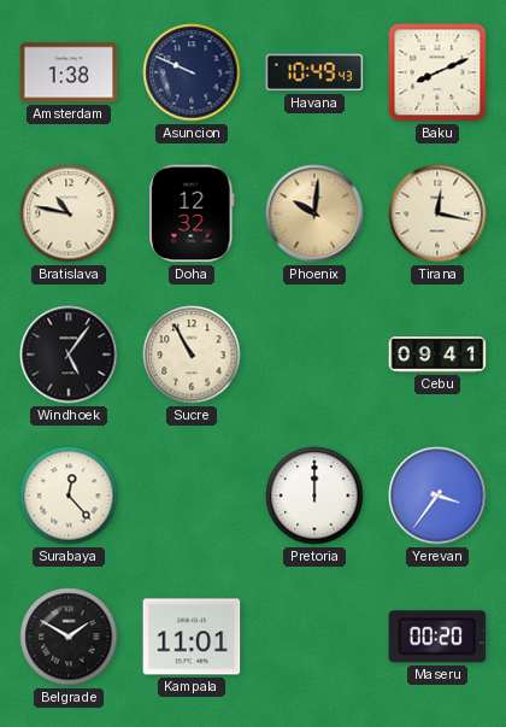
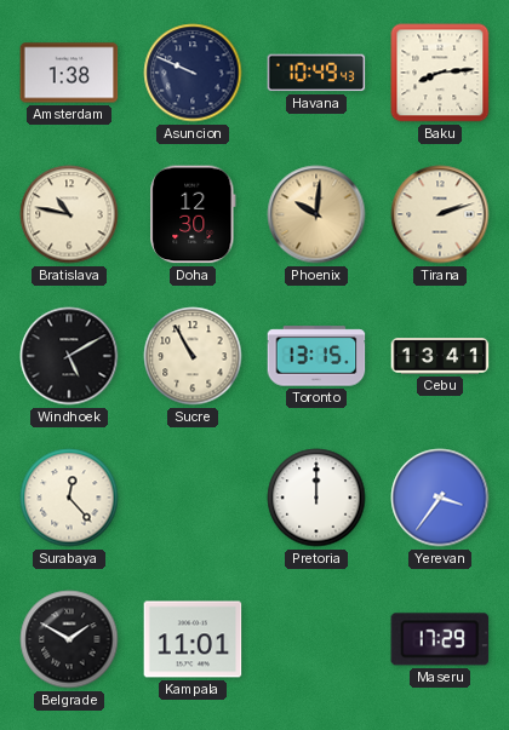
Baku: 8:11 -> 8:14 (440, 73)
Doha: 12:32 -> 12:30 (193, 214)
Tirana: 12:17 -> 2:12 (440, 214)
Windhoek: 5:06 -> 5:10 (69, 356)
Toronto: none -> 13:15 (316, 356)
Cebu: 09:41 -> 13:41 (440, 357)
Maseru: 00:20 -> 17:29 (440, 639)
